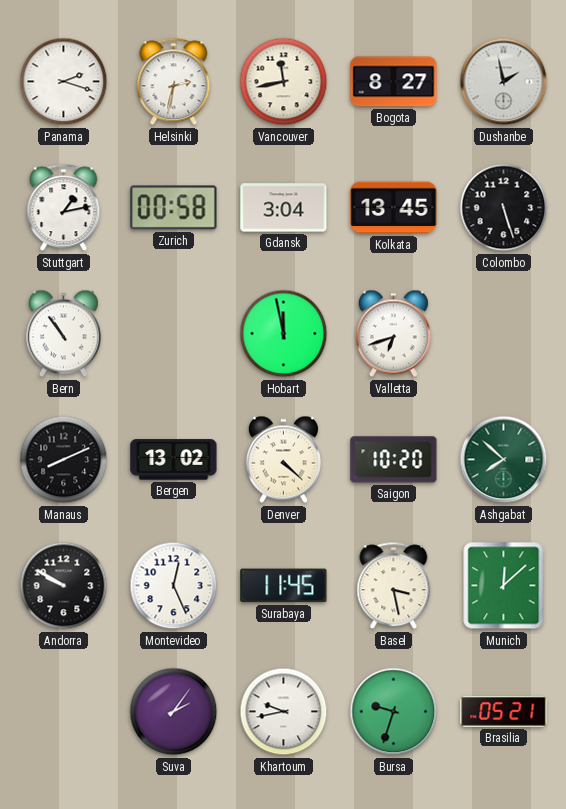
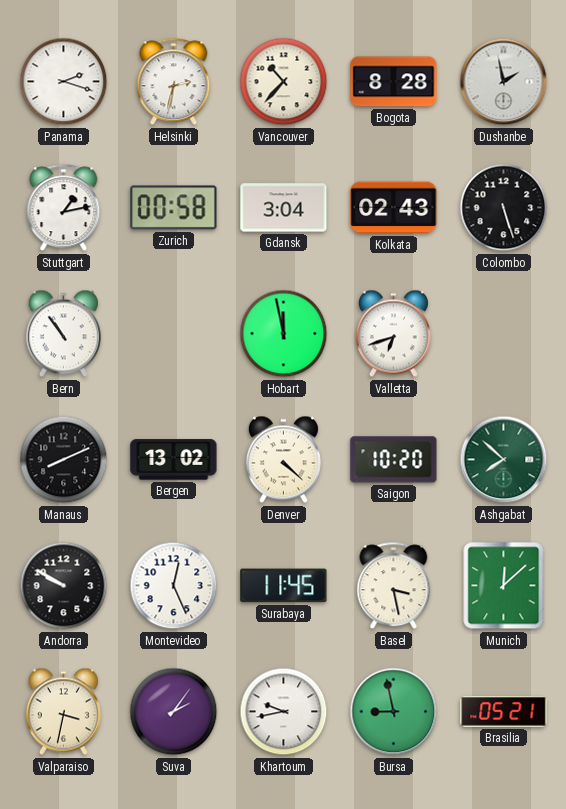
Vancouver: 11:43 -> 10:37 (284, 82)
Bogota: 8:27 -> 8:28 (394, 82)
Kolkata: 13:45 -> 02:43 (394, 208)
Valparaiso: none -> 3:32 (63, 712)
Bursa: 9:33 -> 8:58 (394, 712)
